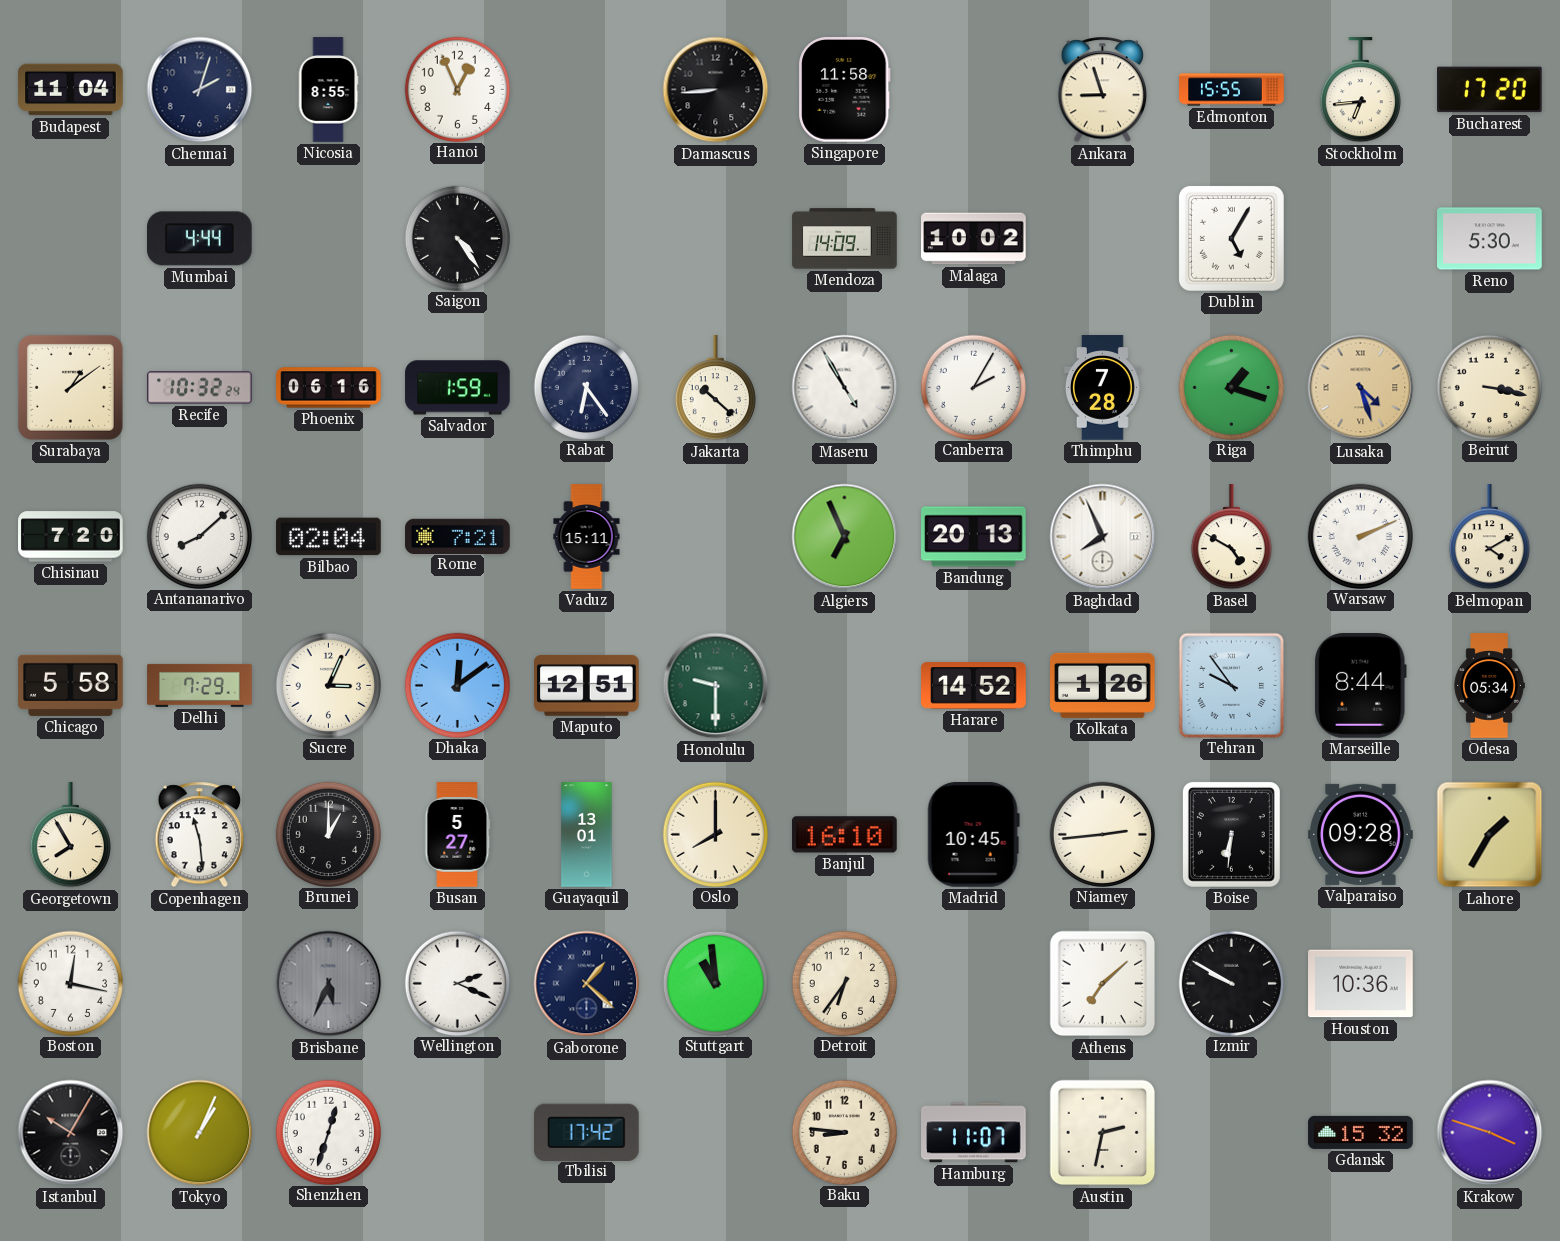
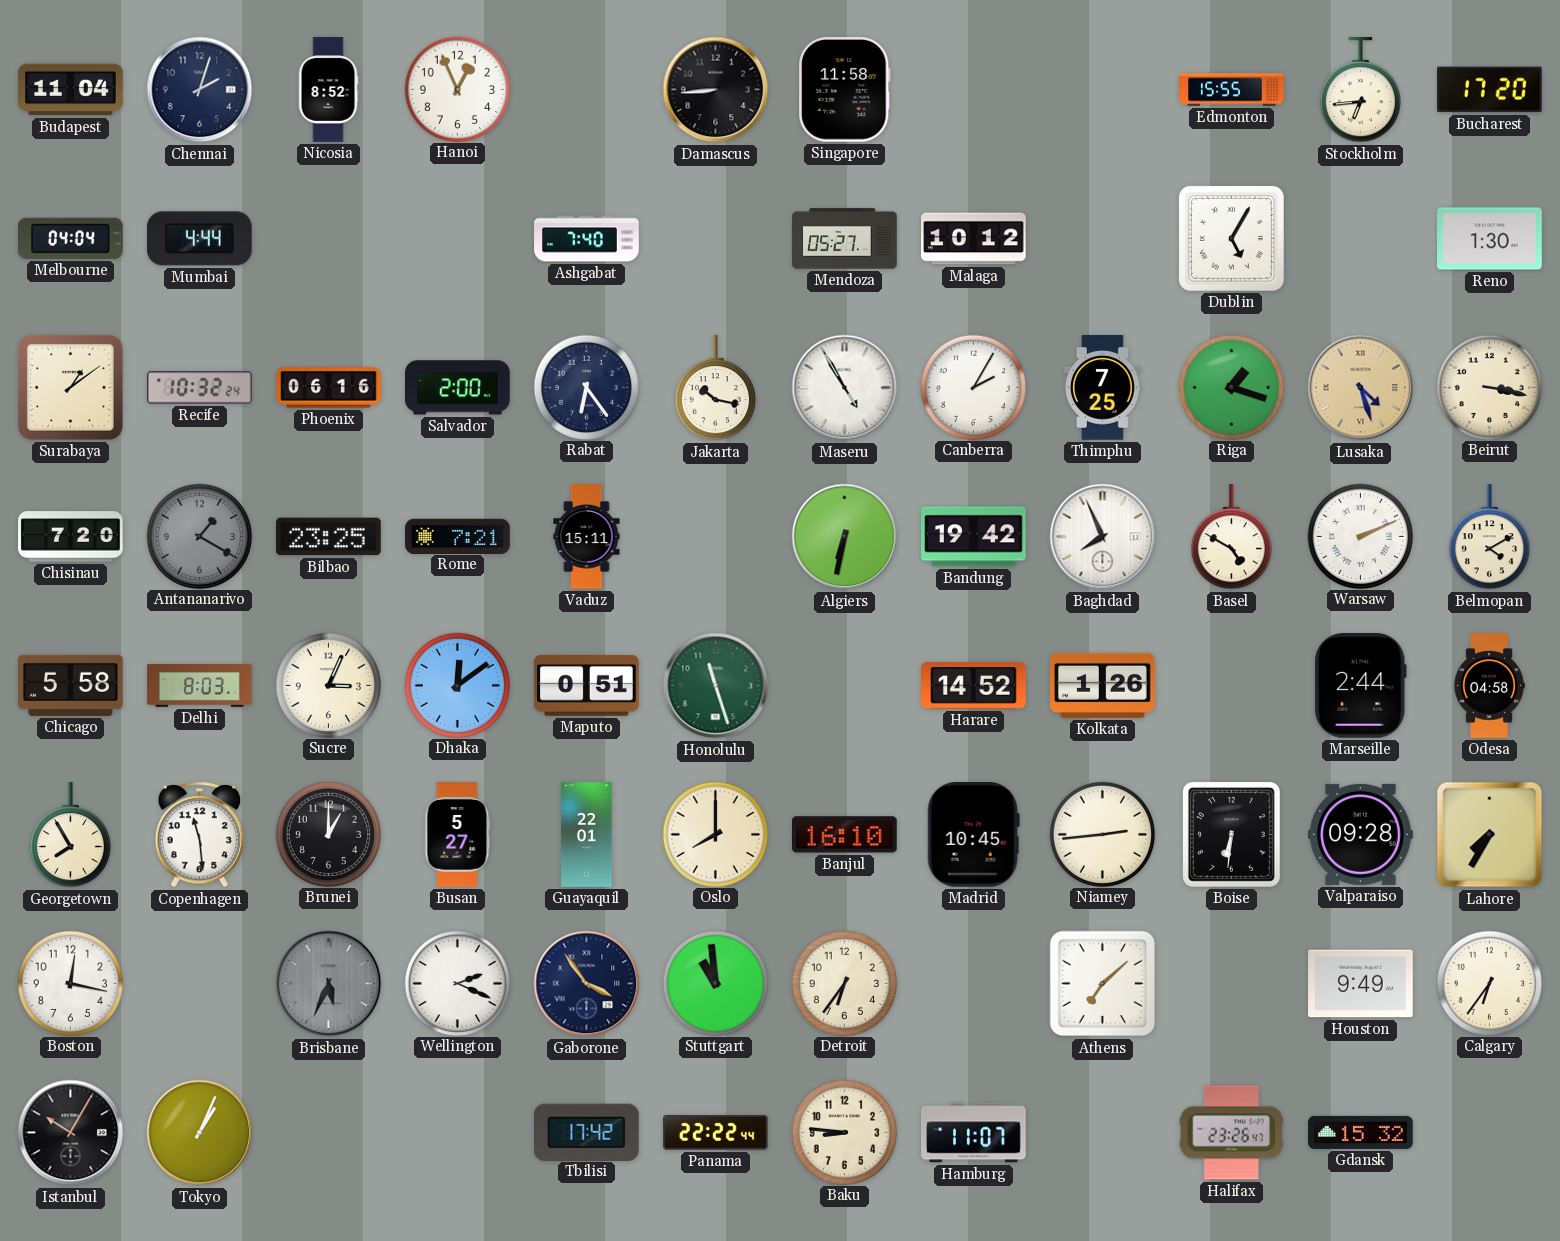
Nicosia: 8:55 -> 8:52 (328, 90)
Ankara: 8:57 -> none (1102, 90)
Melbourne: none -> 04:04 (71, 238)
Saigon: 4:24 -> none (457, 238)
Ashgabat: none -> 7:40 (587, 239)
Mendoza: 14:09 -> 05:27 (845, 239)
Malaga: 10:02 -> 10:12 (974, 239)
Reno: 5:30 -> 1:30 (1490, 239)
Salvador: 1:59 -> 2:00 (458, 388)
Jakarta: 10:22 -> 10:17 (715, 388)
Thimphu: 7:28 -> 7:25 (1102, 388)
Antananarivo: 8:08 -> 1:20 (199, 536)
Antananarivo dial: white -> grey (199, 536)
Bilbao: 02:04 -> 23:25 (329, 537)
Algiers: 6:56 -> 6:32 (845, 537)
Bandung: 20:13 -> 19:42 (974, 537)
Delhi: 7:29 -> 8:03 (200, 685)
Maputo: 12:51 -> 0:51 (587, 686)
Honolulu: 9:30 -> 11:27 (716, 686)
Tehran: 9:54 -> none (1231, 685)
Marseille: 8:44 -> 2:44 (1360, 686)
Odesa: 05:34 -> 04:58 (1489, 686)
Guayaquil: 13:01 -> 22:01 (587, 835)
Lahore: 1:35 -> 7:35 (1490, 835)
Gaborone: 1:22 -> 3:54 (587, 984)
Izmir: 9:50 -> none (1231, 983)
Houston: 10:36 -> 9:49 (1361, 984)
Calgary: none -> 6:36 (1489, 983)
Shenzhen: 12:33 -> none (328, 1132)
Panama: none -> 22:22 (716, 1132)
Austin: 2:32 -> none (1103, 1133)
Halifax: none -> 23:26 (1231, 1133)
Krakow: 3:48 -> none (1490, 1133)
